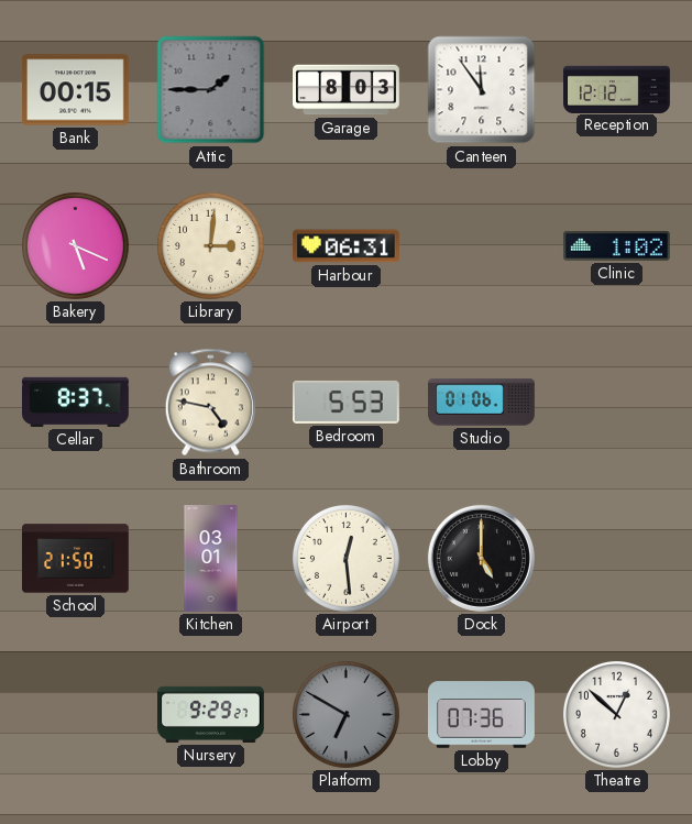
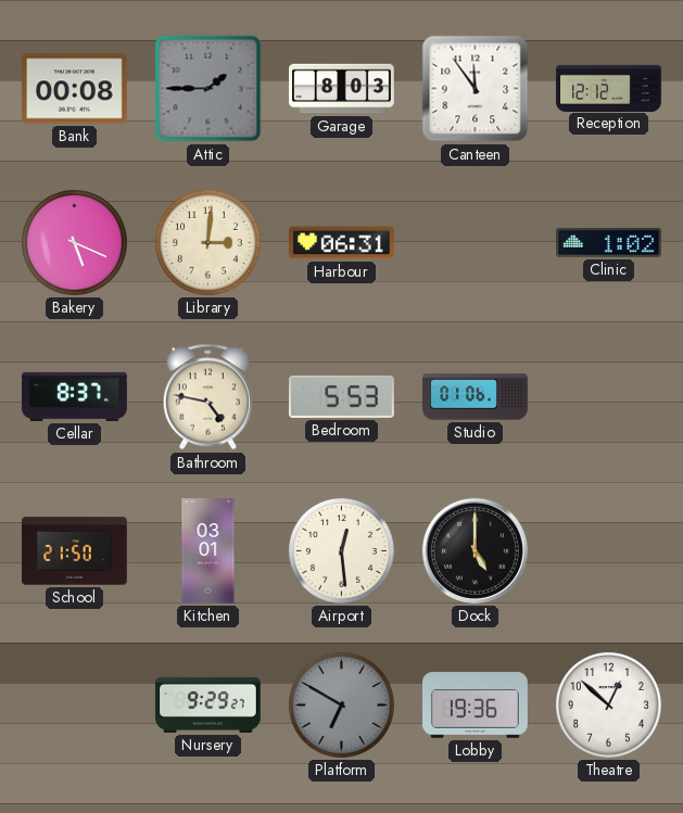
Bank: 00:15 -> 00:08 (74, 89)
Lobby: 07:36 -> 19:36 (476, 706)
